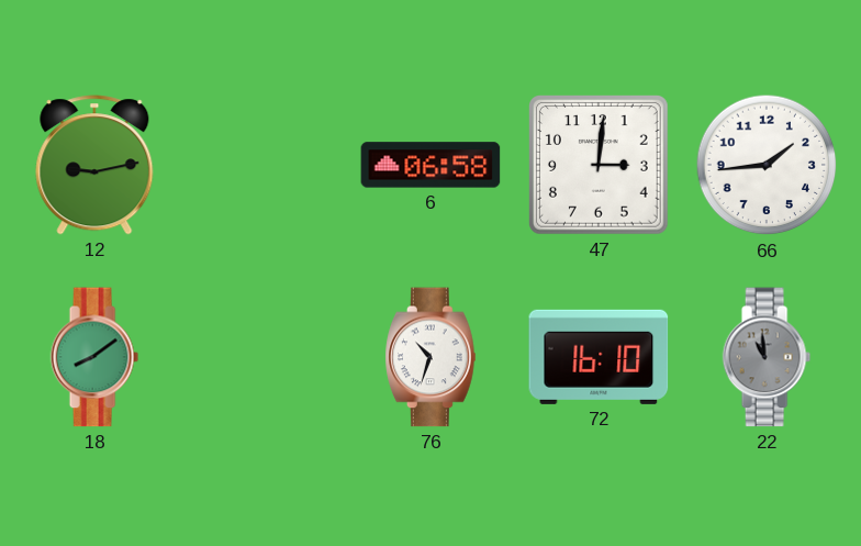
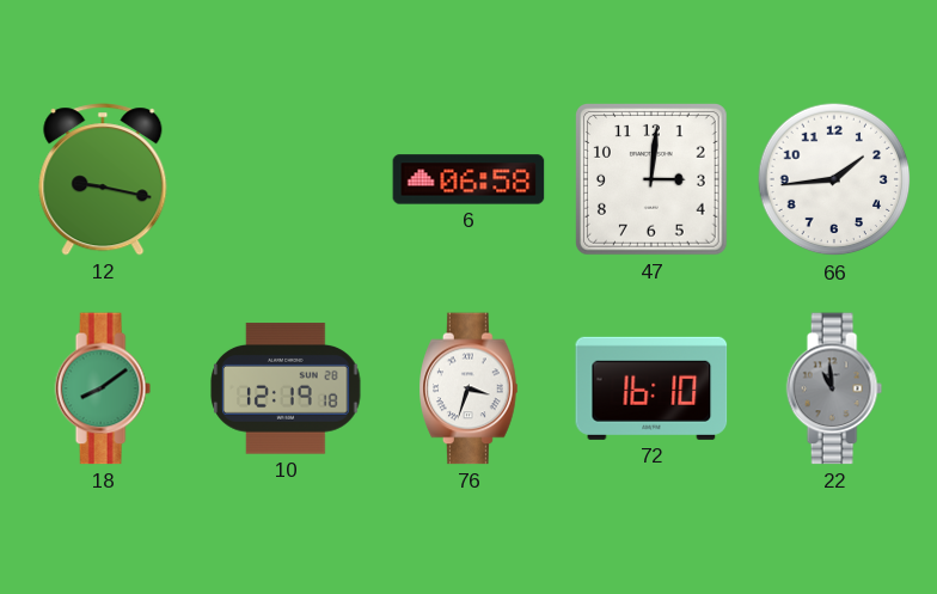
12: 9:13 -> 9:17 (103, 179)
10: none -> 12:19 (286, 388)
76: 10:33 -> 3:33 (468, 388)
